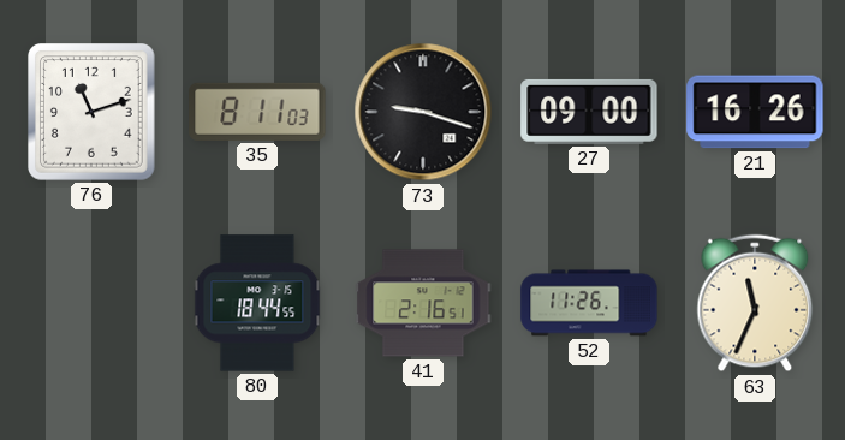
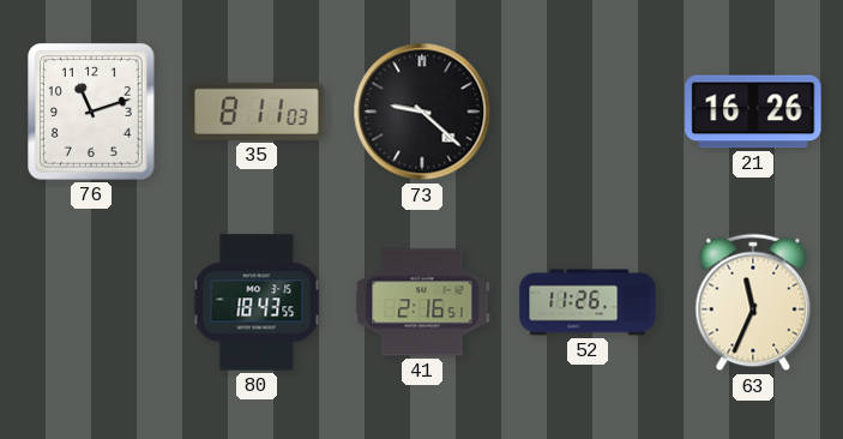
73: 9:18 -> 9:22 (422, 112)
27: 09:00 -> none (589, 112)
80: 18:44 -> 18:43 (257, 302)
